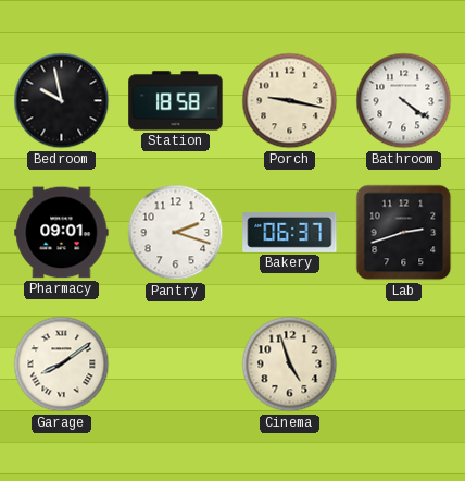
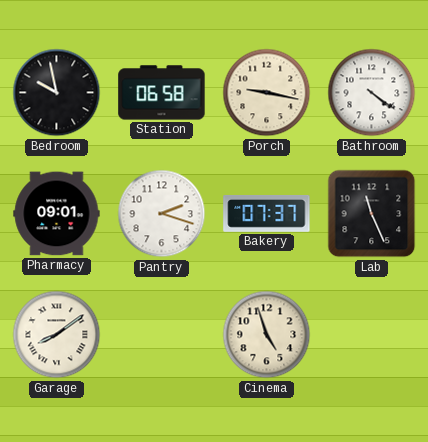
Station: 18:58 -> 06:58 (162, 93)
Bakery: 06:37 -> 07:37 (267, 214)
Lab: 2:42 -> 11:26 (372, 214)
